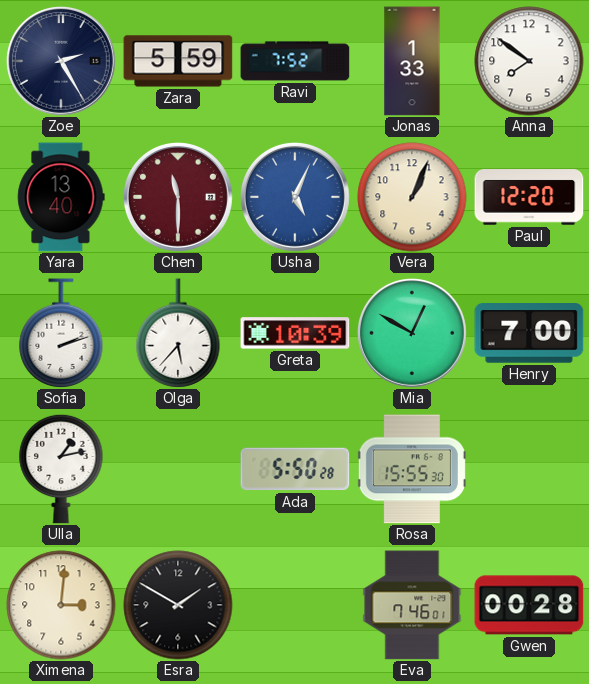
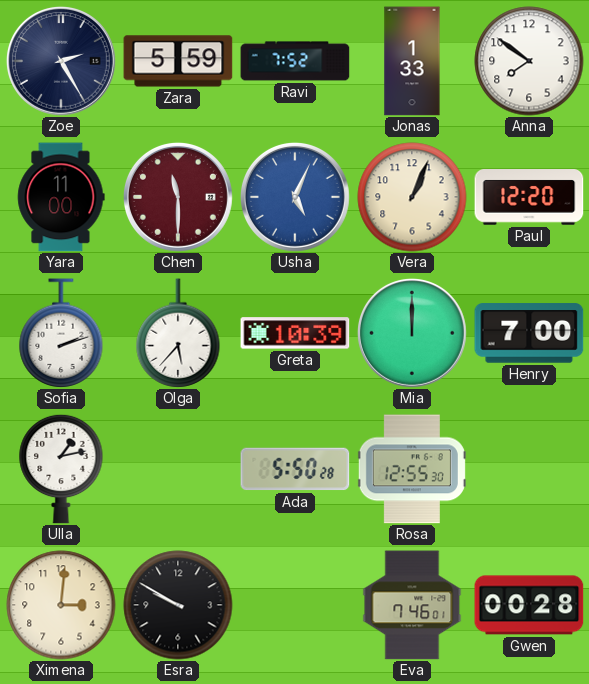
Yara: 13:40 -> 11:00 (61, 197)
Mia: 12:50 -> 12:00 (412, 333)
Rosa: 15:55 -> 12:55 (412, 469)
Esra: 1:50 -> 9:50 (178, 605)
